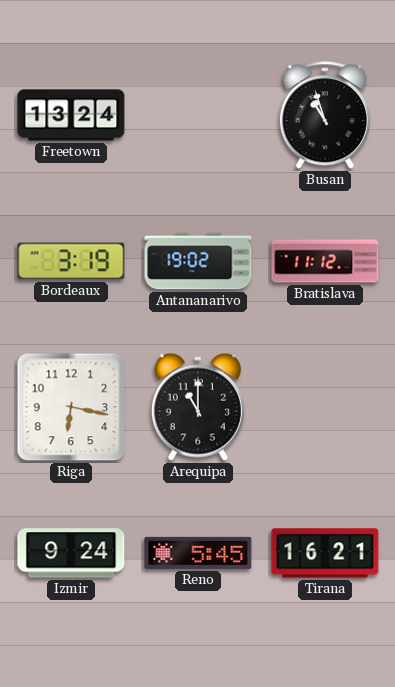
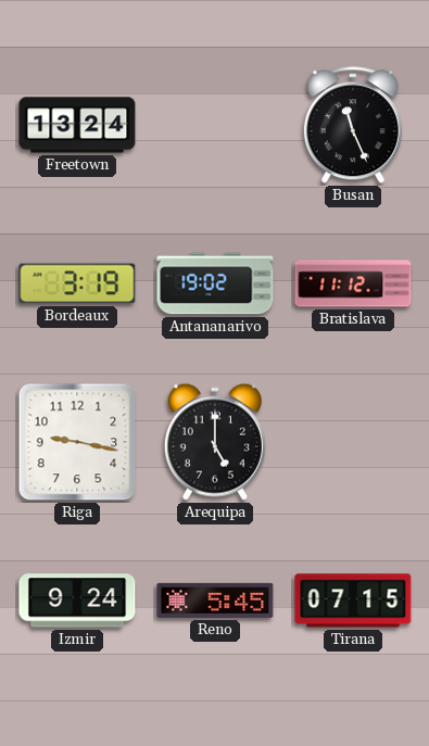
Busan: 10:57 -> 11:26 (353, 126)
Riga: 6:17 -> 9:17 (77, 442)
Arequipa: 11:00 -> 5:00 (215, 442)
Tirana: 16:21 -> 07:15 (353, 600)
